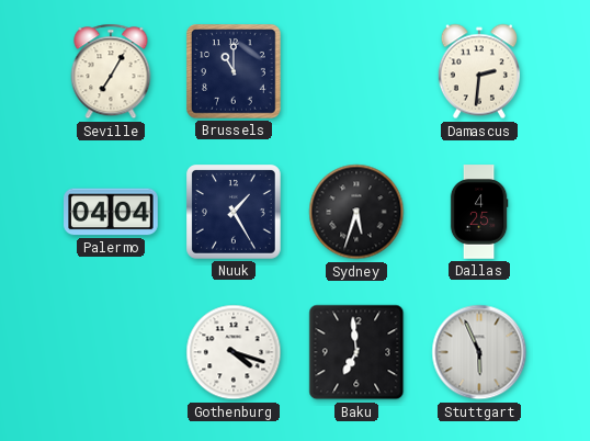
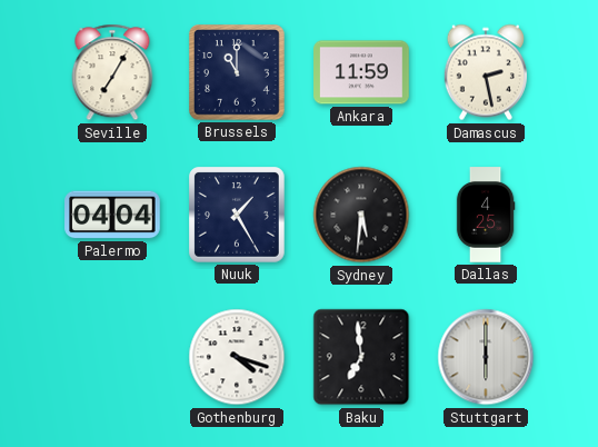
Ankara: none -> 11:59 (361, 72)
Damascus: 2:31 -> 2:28 (486, 72)
Sydney: 5:33 -> 5:31 (361, 215)
Stuttgart: 5:56 -> 6:00 (486, 357)
